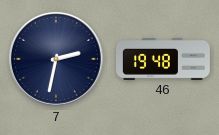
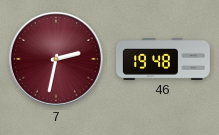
7 dial: navy -> burgundy (57, 60)
